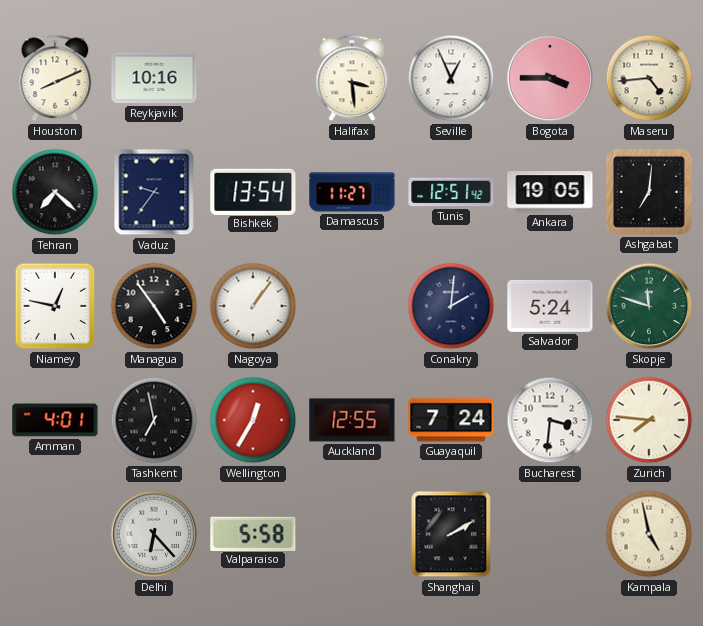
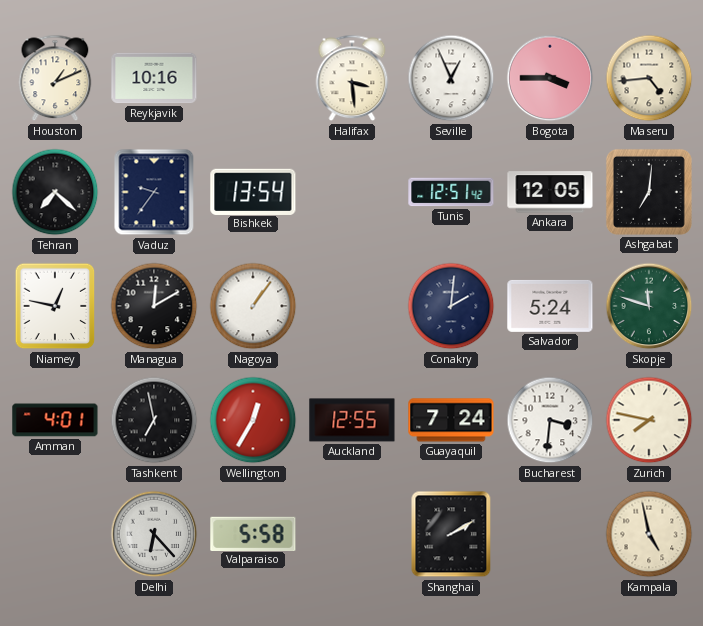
Houston: 8:11 -> 1:11 (55, 78)
Damascus: 11:27 -> none (352, 192)
Ankara: 19:05 -> 12:05 (550, 192)
Managua: 4:54 -> 12:10 (154, 306)
Zurich: 7:46 -> 7:47 (649, 420)
